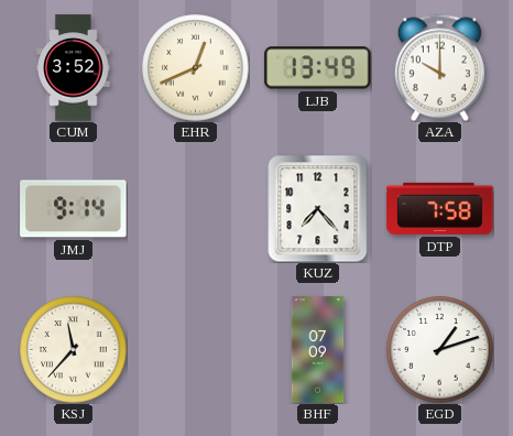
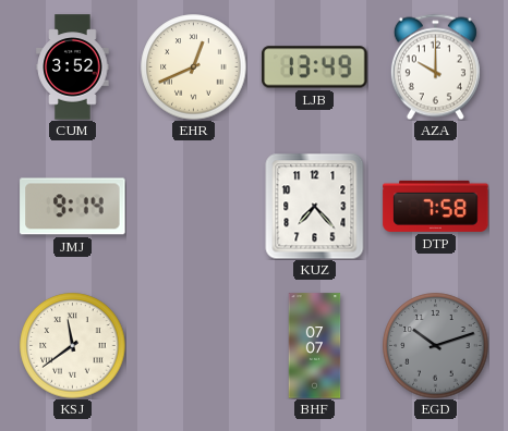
KSJ: 11:37 -> 11:39 (73, 346)
BHF: 07:09 -> 07:07 (315, 346)
EGD: 1:12 -> 10:12 (436, 346)
EGD dial: white -> grey (436, 346)
